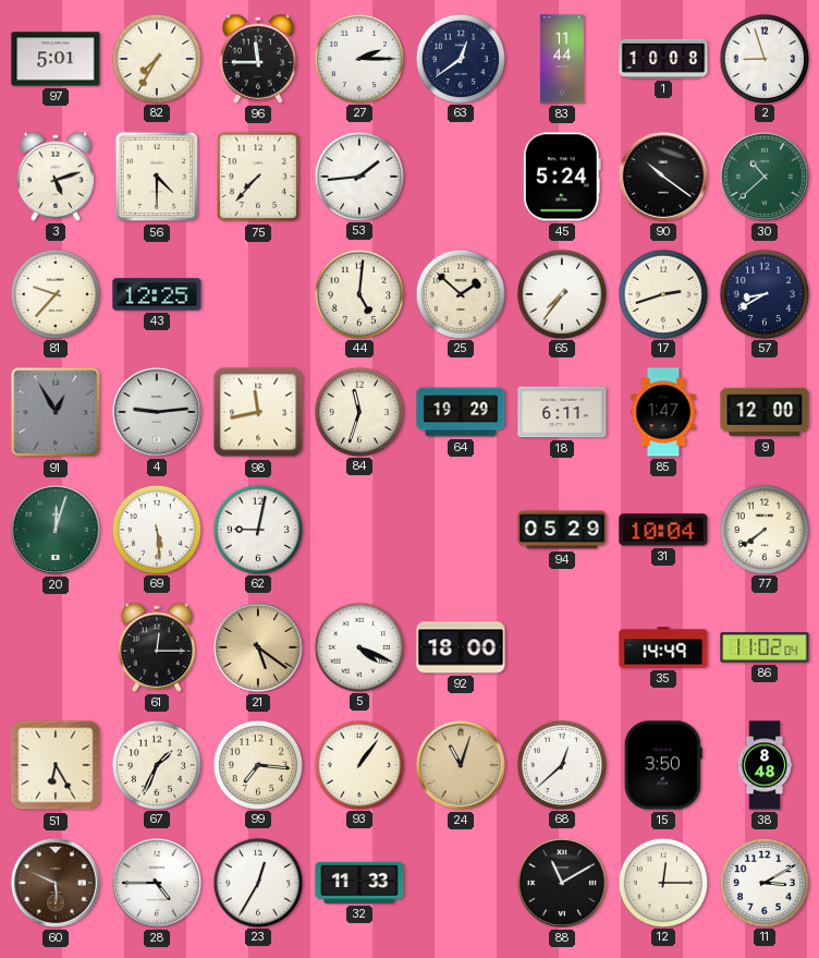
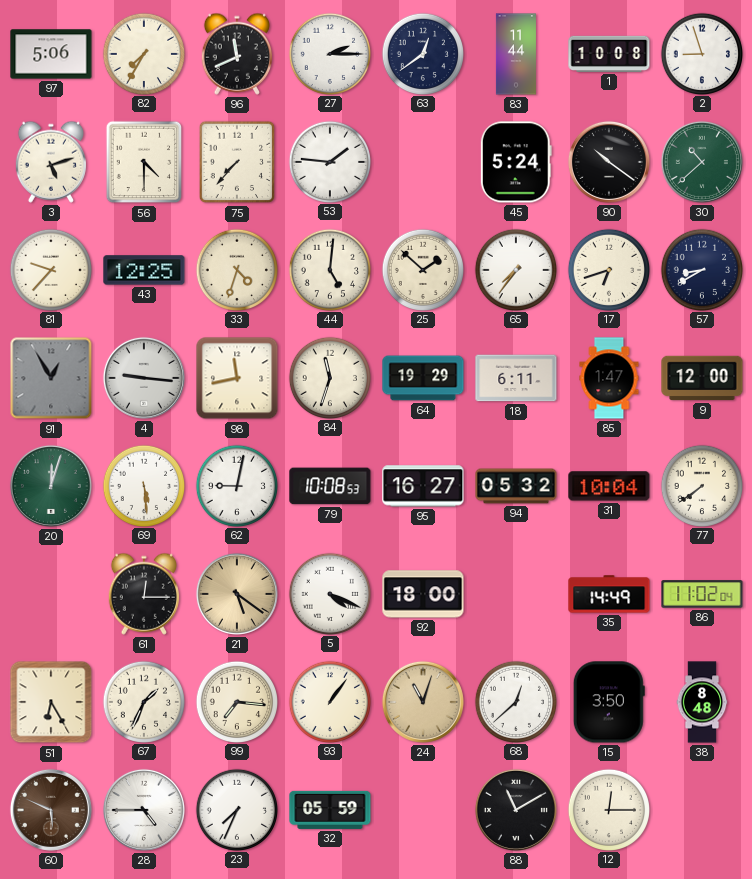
97: 5:01 -> 5:06 (51, 54)
96: 11:45 -> 11:41 (237, 54)
53: 1:44 -> 1:46 (329, 161)
33: none -> 4:33 (236, 269)
17: 2:42 -> 6:42 (608, 269)
4: 9:14 -> 9:16 (144, 378)
79: none -> 10:08 (330, 486)
95: none -> 16:27 (423, 486)
94: 05:29 -> 05:32 (516, 486)
23: 12:35 -> 7:34 (236, 809)
32: 11:33 -> 05:59 (330, 810)
11: 3:10 -> none (763, 882)
